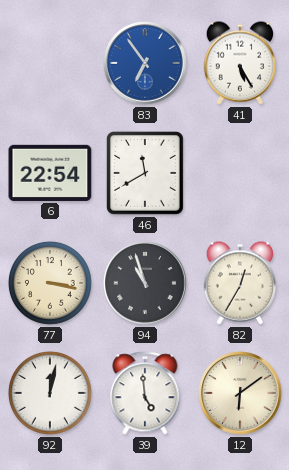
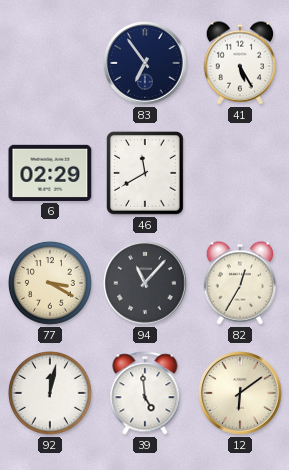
83 dial: blue -> navy (145, 63)
6: 22:54 -> 02:29 (50, 173)
77: 3:17 -> 3:20 (50, 283)
94: 10:57 -> 11:07 (145, 283)
